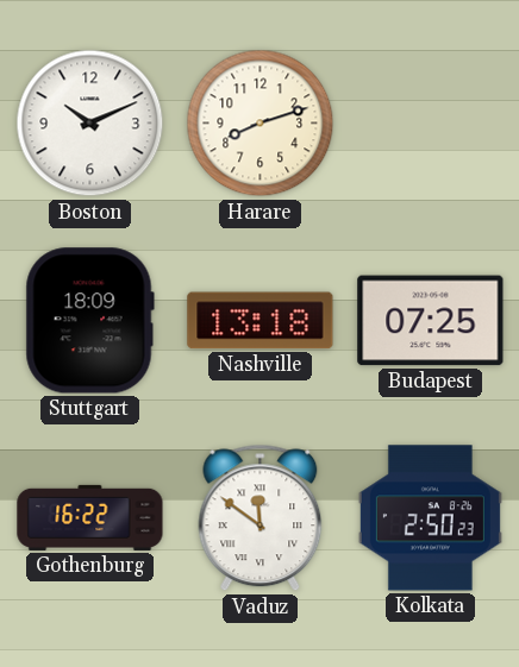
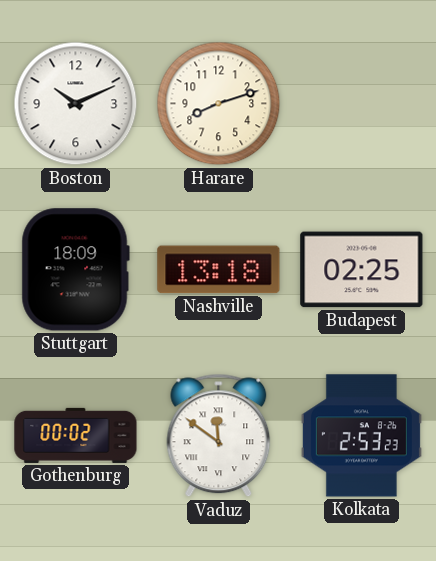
Budapest: 07:25 -> 02:25 (362, 270)
Gothenburg: 16:22 -> 00:02 (76, 435)
Kolkata: 2:50 -> 2:53 (361, 436)
